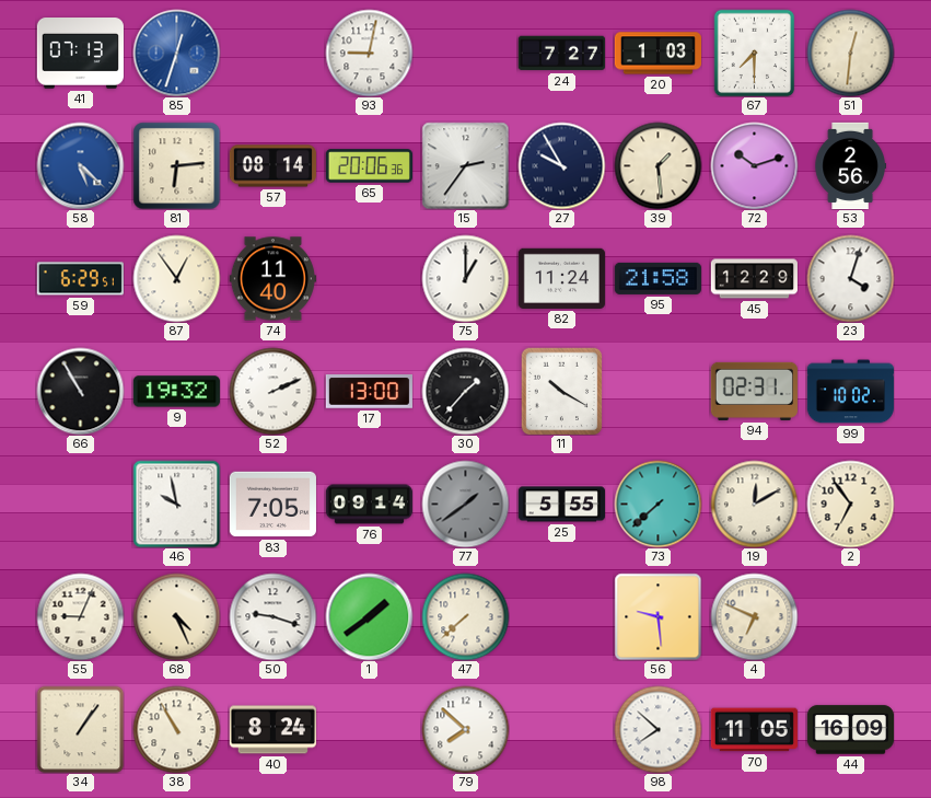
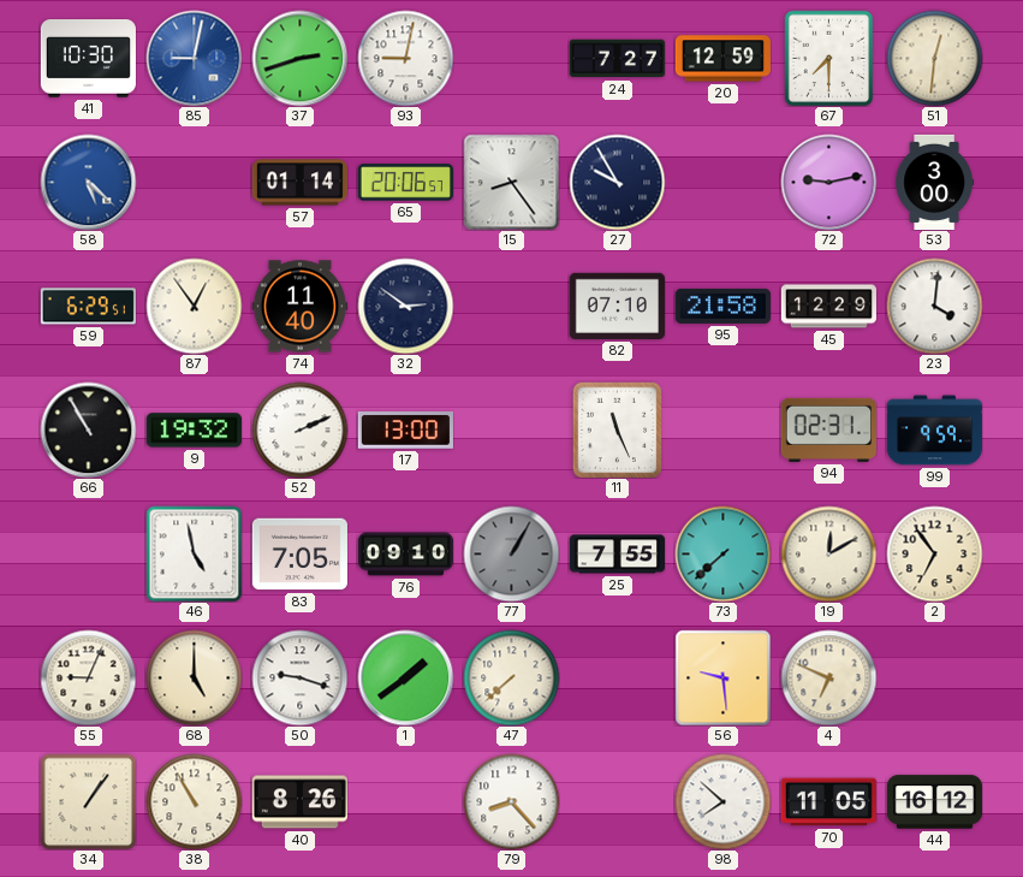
41: 07:13 -> 10:30 (88, 59)
85: 12:33 -> 9:02 (194, 58)
37: none -> 2:42 (299, 58)
20: 1:03 -> 12:59 (722, 59)
81: 6:14 -> none (176, 165)
57: 08:14 -> 01:14 (299, 183)
65: 20:06:36 -> 20:06:57 (405, 183)
15: 2:36 -> 8:24 (511, 182)
39: 1:29 -> none (657, 165)
72: 10:12 -> 9:13 (828, 182)
53: 2:56 -> 3:00 (934, 182)
32: none -> 2:51 (405, 306)
75: 1:00 -> none (465, 278)
82: 11:24 -> 07:10 (617, 306)
23: 4:03 -> 4:01 (934, 306)
30: 1:37 -> none (465, 391)
11: 10:20 -> 11:26 (618, 429)
99: 10:02 -> 9:59 (934, 431)
46: 9:58 -> 4:58 (194, 553)
76: 09:14 -> 09:10 (405, 555)
77: 1:39 -> 1:05 (511, 553)
25: 5:55 -> 7:55 (617, 555)
68: 4:26 -> 5:00 (194, 677)
40: 8:24 -> 8:26 (299, 802)
79: 7:52 -> 8:23 (511, 801)
44: 16:09 -> 16:12 (934, 802)
